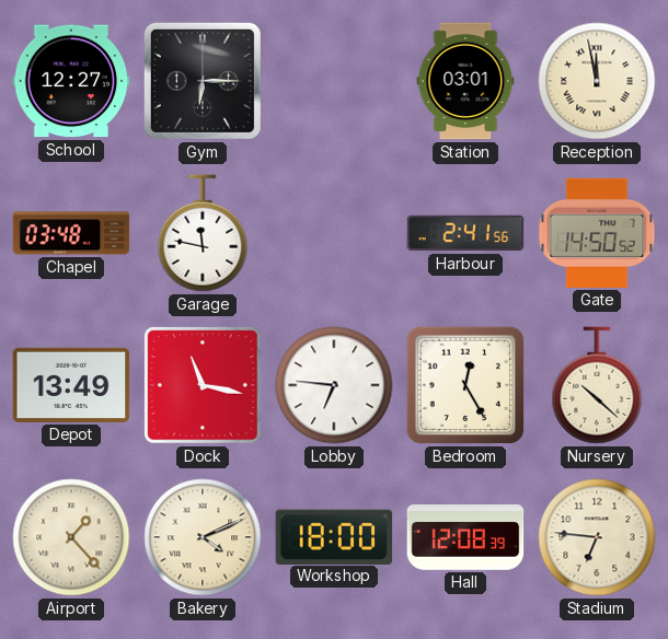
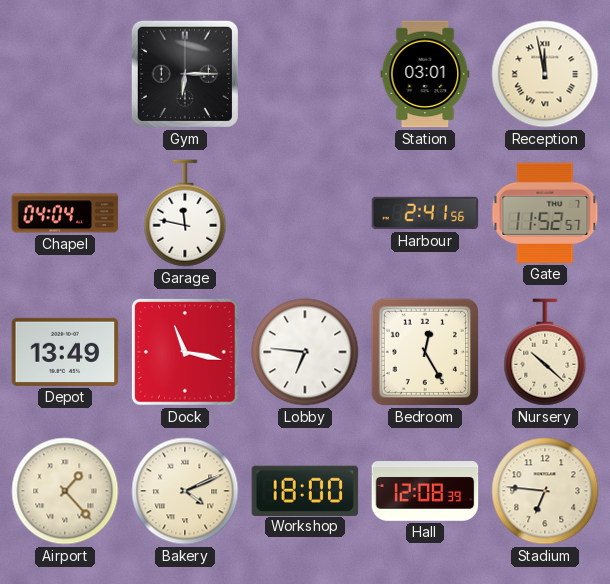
School: 12:27 -> none (71, 81)
Chapel: 03:48 -> 04:04 (65, 213)
Gate: 14:50 -> 11:52 (545, 213)
